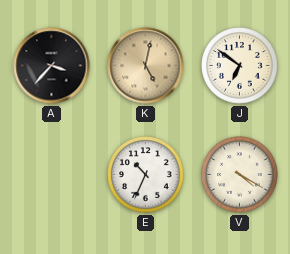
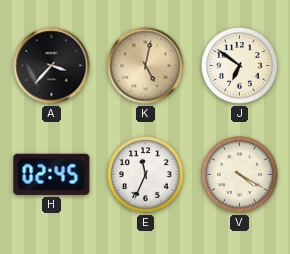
H: none -> 02:45 (52, 174)
E: 10:34 -> 11:34 (146, 175)
